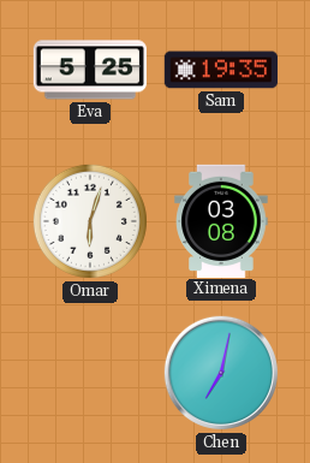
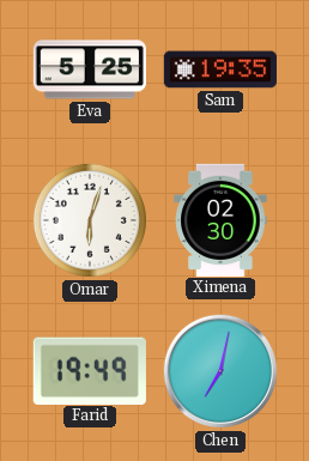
Ximena: 03:08 -> 02:30 (220, 219)
Farid: none -> 19:49 (90, 370)
